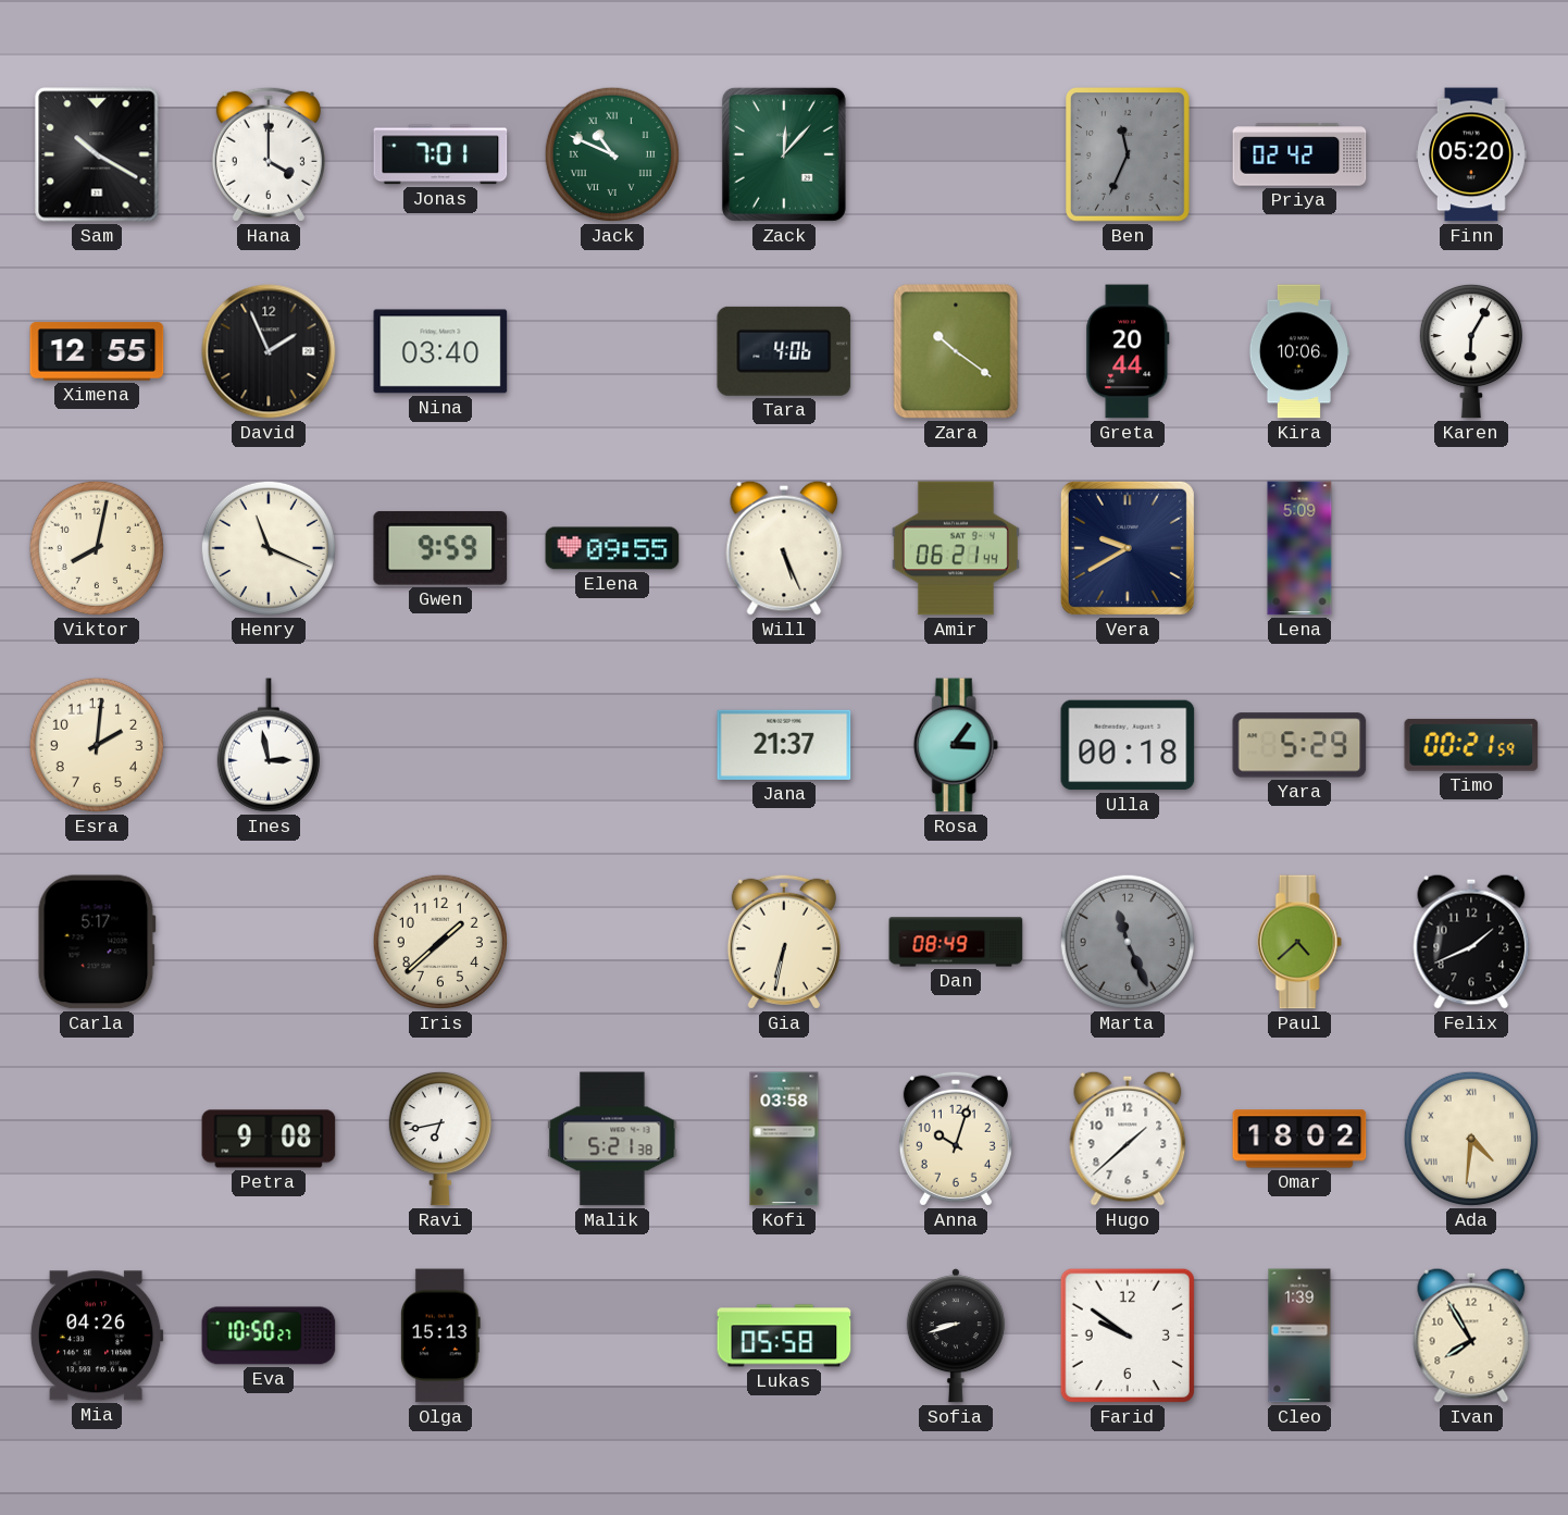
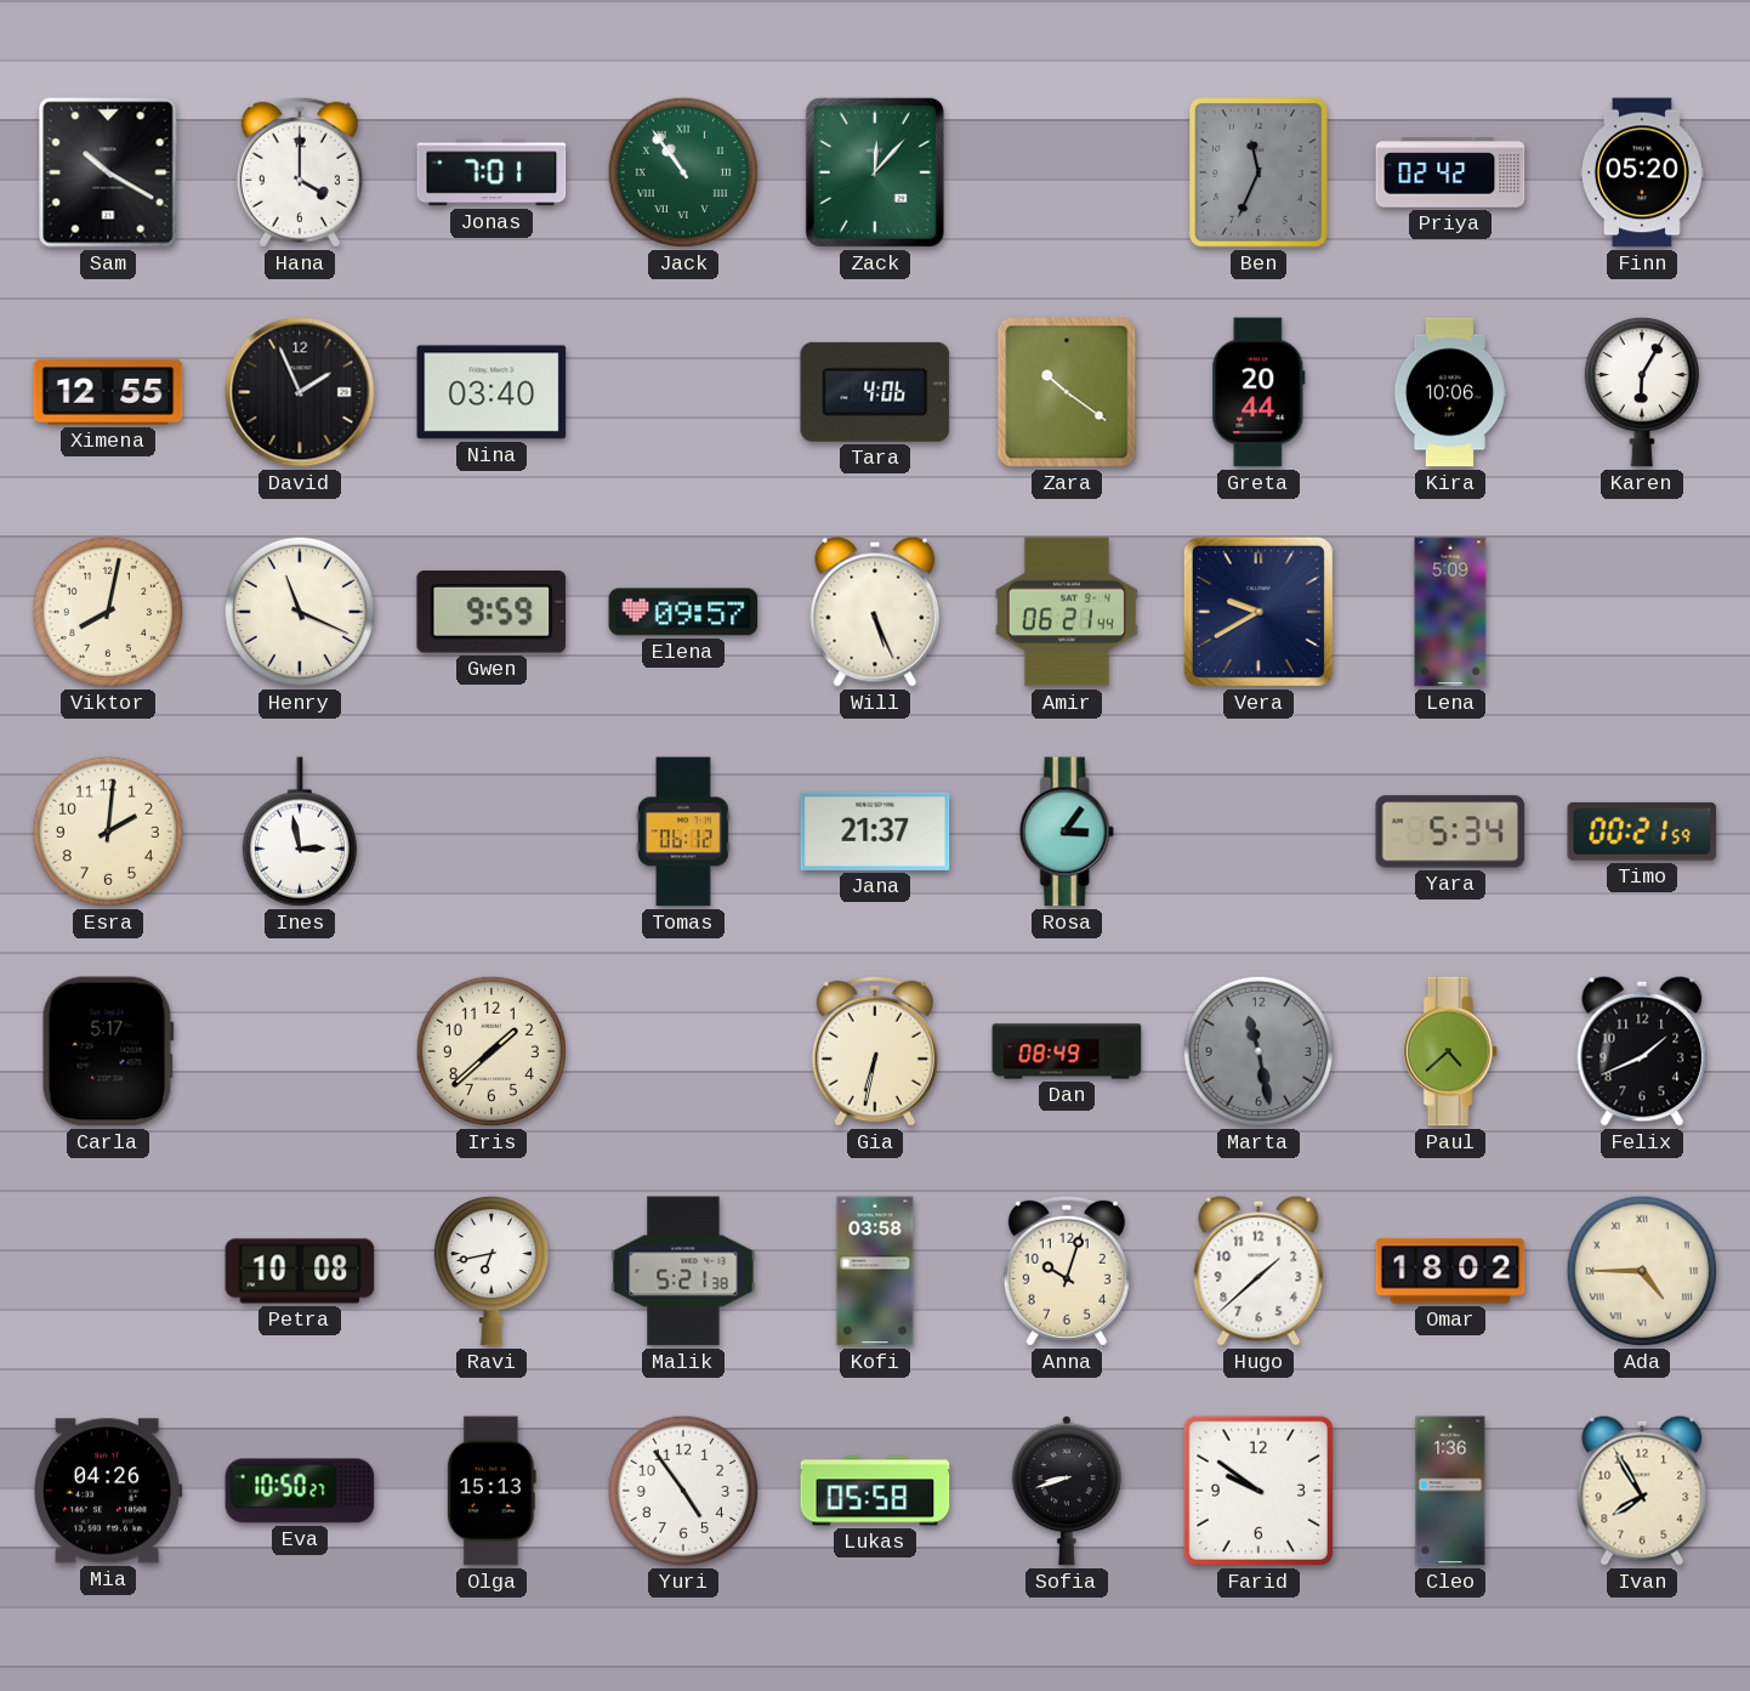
Jack: 10:49 -> 10:54 (683, 172)
Elena: 09:55 -> 09:57 (683, 612)
Tomas: none -> 06:12 (683, 832)
Ulla: 00:18 -> none (1128, 745)
Yara: 5:29 -> 5:34 (1450, 832)
Marta: 11:26 -> 11:28 (1258, 1051)
Petra: 9:08 -> 10:08 (300, 1271)
Ada: 4:31 -> 4:45 (1642, 1271)
Yuri: none -> 4:54 (683, 1491)
Cleo: 1:39 -> 1:36 (1450, 1491)
